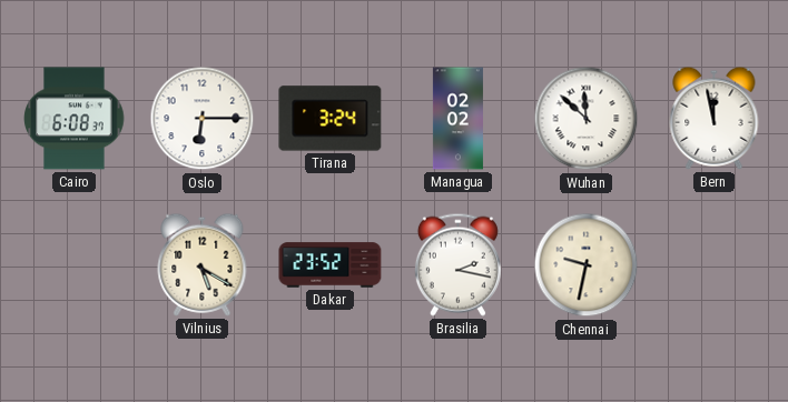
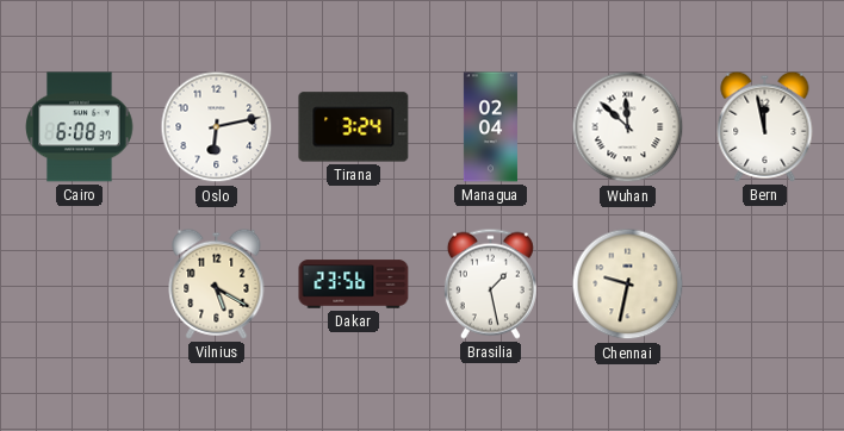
Oslo: 6:15 -> 6:13 (217, 127)
Managua: 02:02 -> 02:04 (490, 127)
Dakar: 23:52 -> 23:56 (354, 285)
Brasilia: 2:17 -> 1:28 (490, 283)
